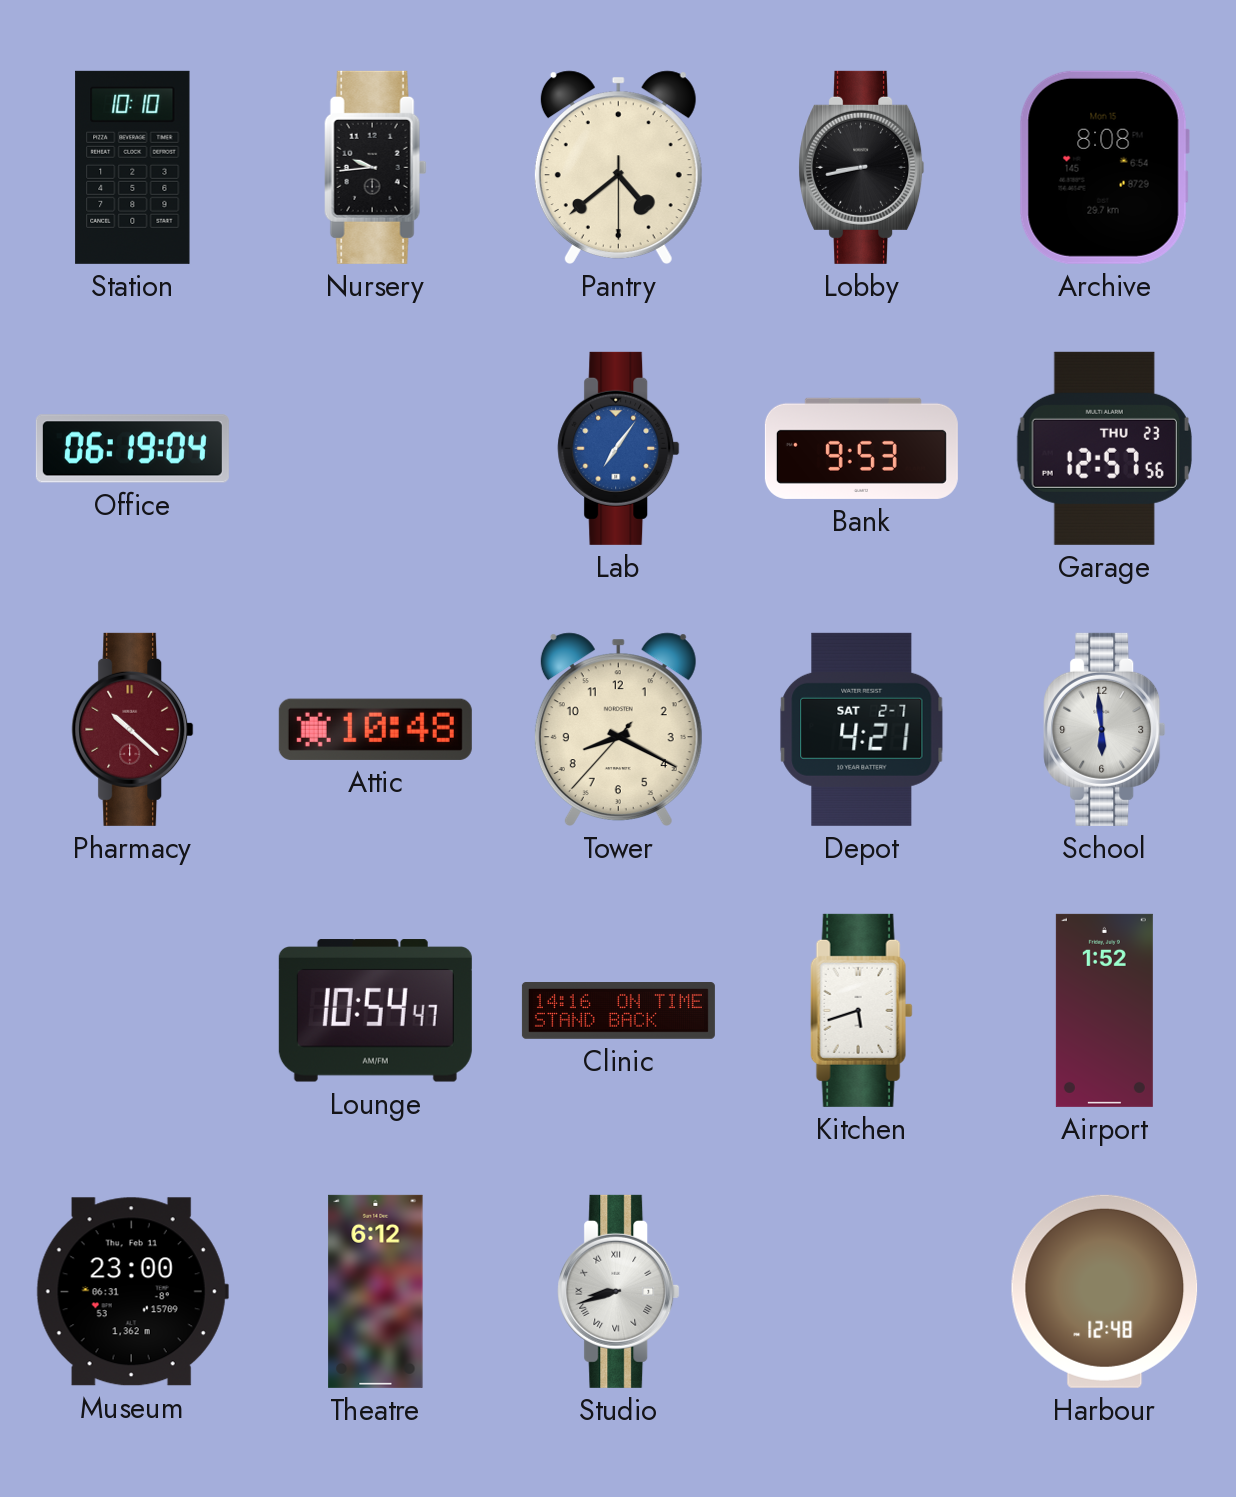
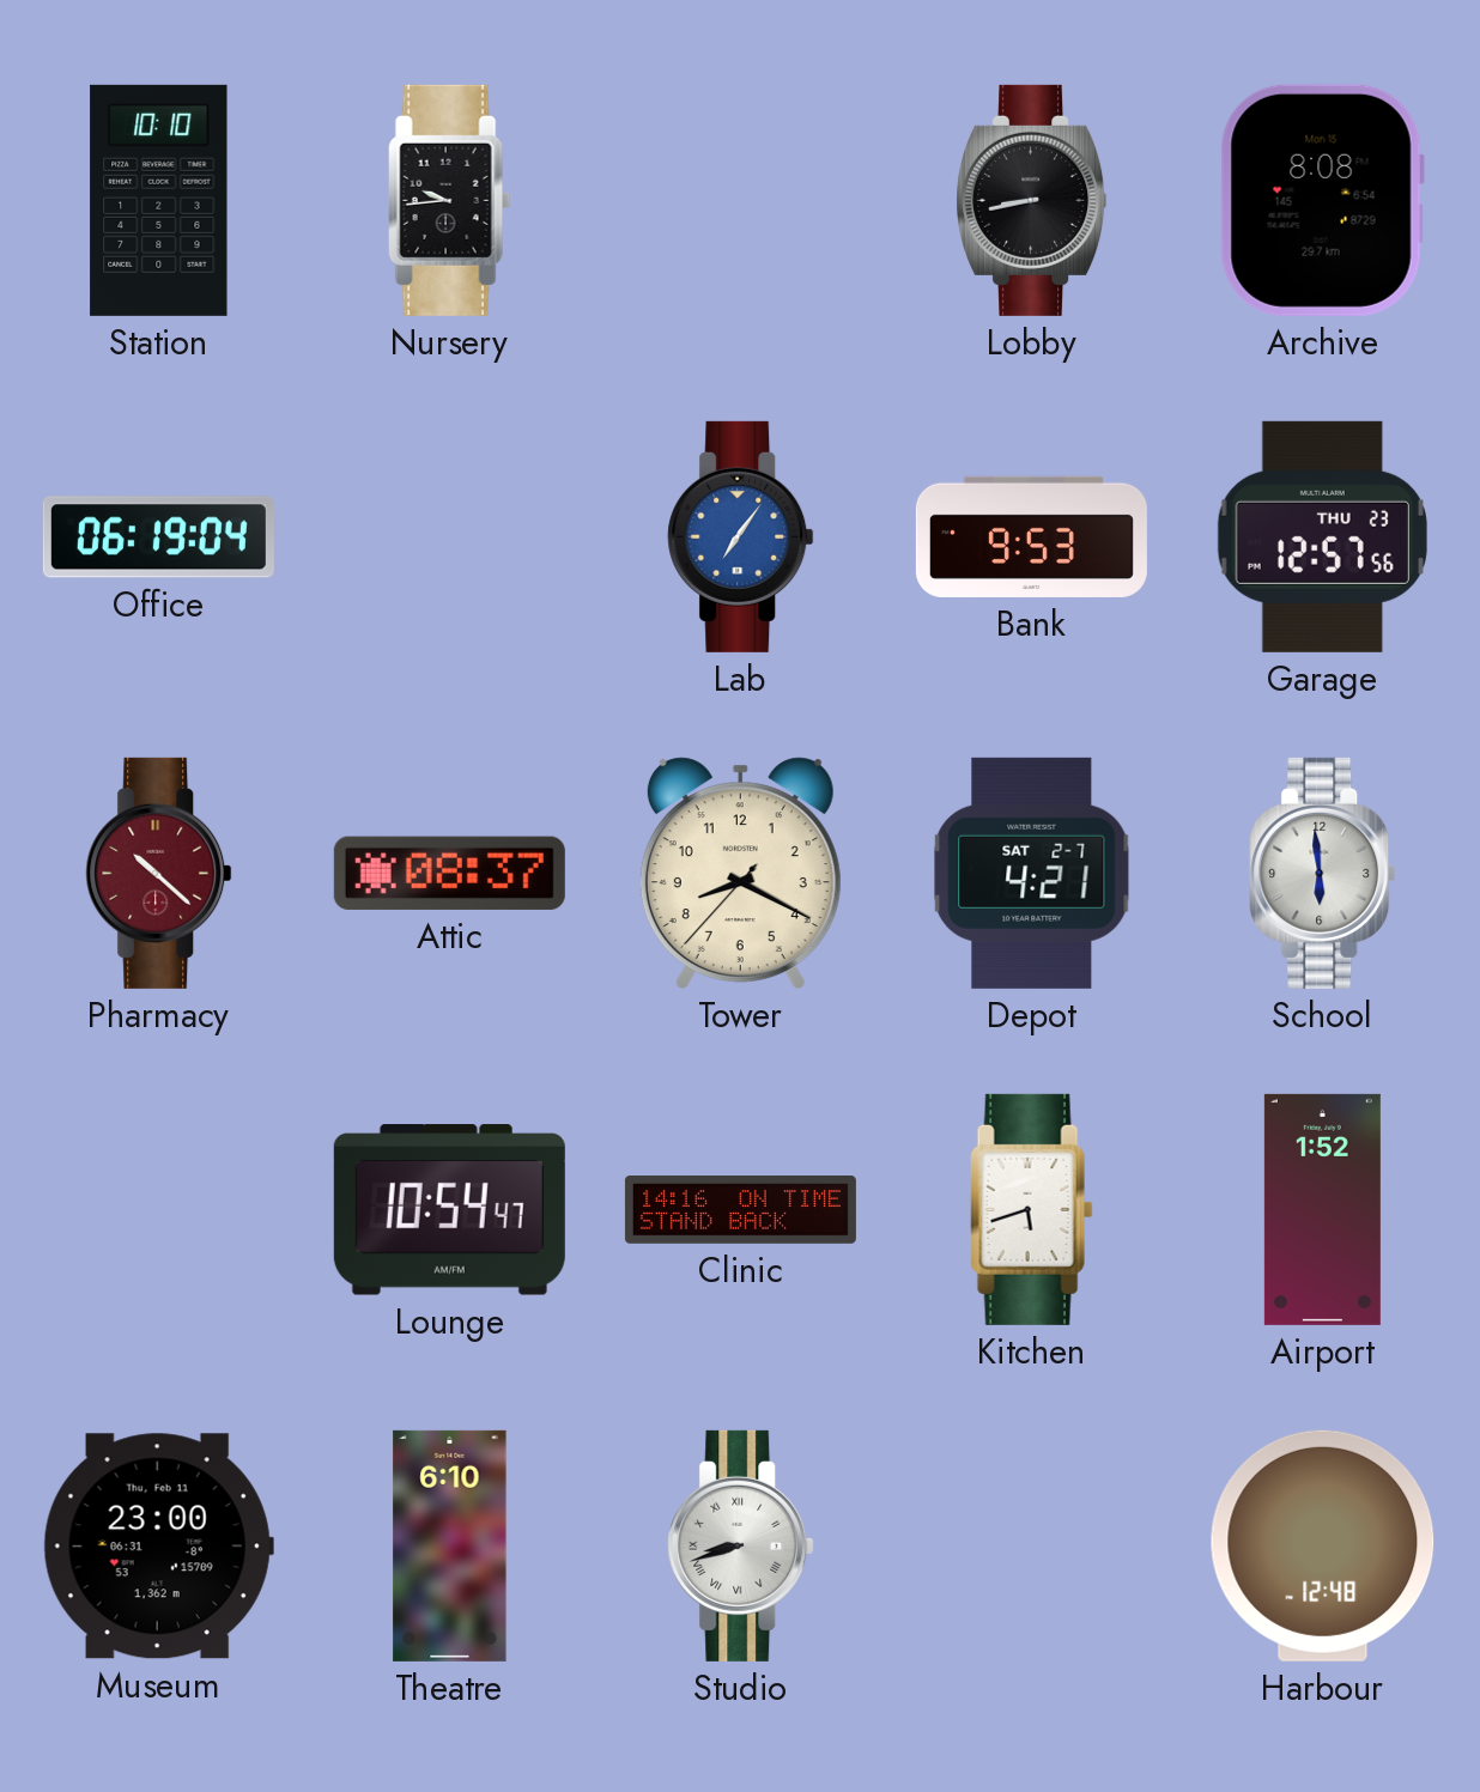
Pantry: 4:38 -> none (618, 167)
Attic: 10:48 -> 08:37 (449, 873)
Theatre: 6:12 -> 6:10 (450, 1545)
